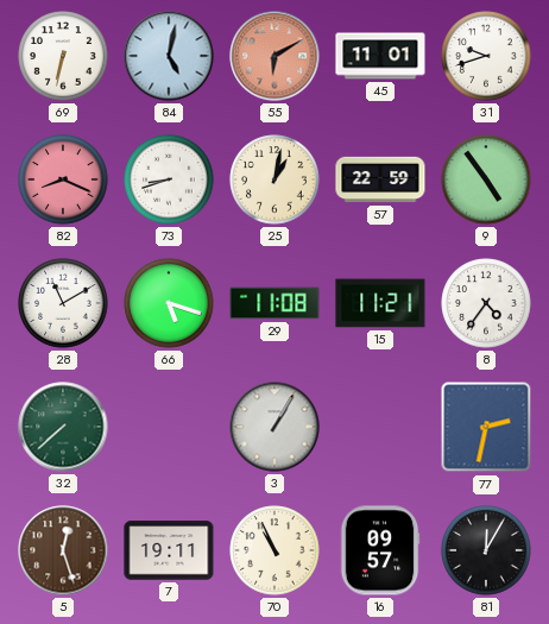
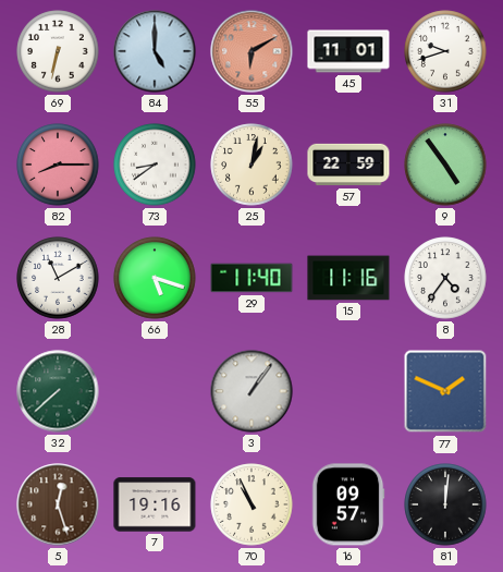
84: 5:02 -> 5:00 (155, 51)
82: 8:19 -> 8:15 (58, 165)
73: 8:42 -> 8:39 (155, 165)
29: 11:08 -> 11:40 (251, 278)
15: 11:21 -> 11:16 (348, 278)
3: 1:05 -> 1:06 (251, 391)
77: 2:32 -> 1:49 (445, 391)
7: 19:11 -> 19:16 (155, 504)
81: 12:05 -> 12:01 (445, 504)
